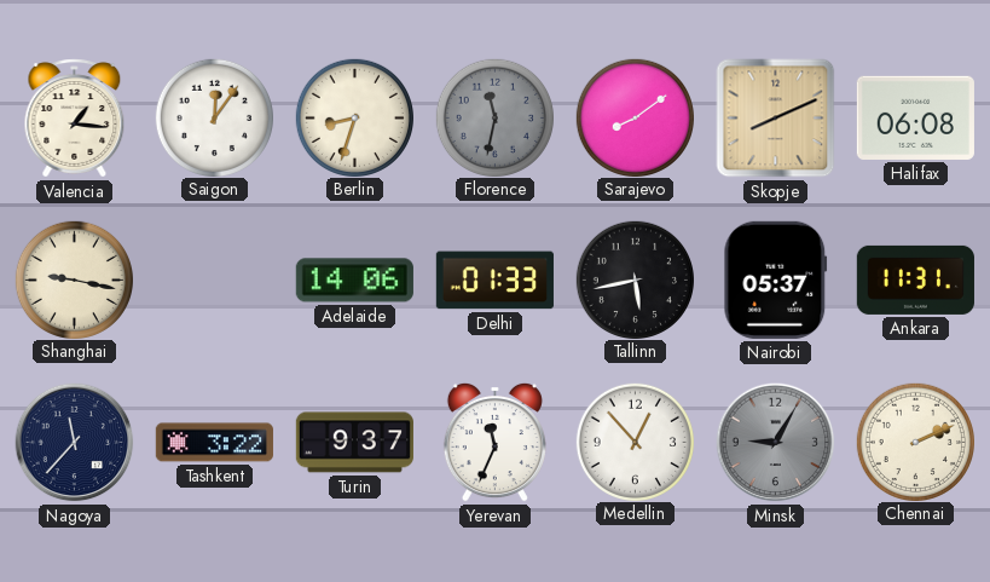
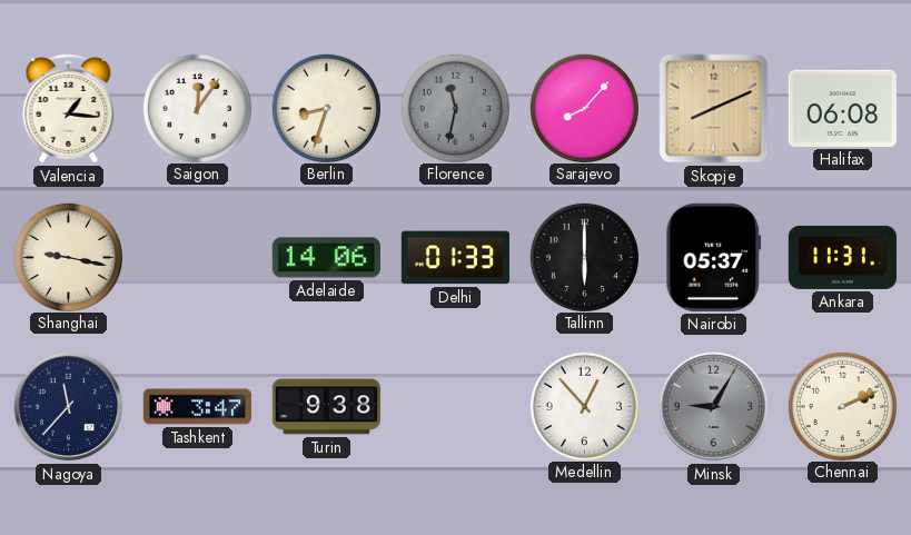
Sarajevo: 8:09 -> 8:07 (584, 108)
Tallinn: 5:43 -> 6:00 (584, 257)
Tashkent: 3:22 -> 3:47 (197, 407)
Turin: 9:37 -> 9:38 (326, 407)
Yerevan: 11:34 -> none (494, 442)
